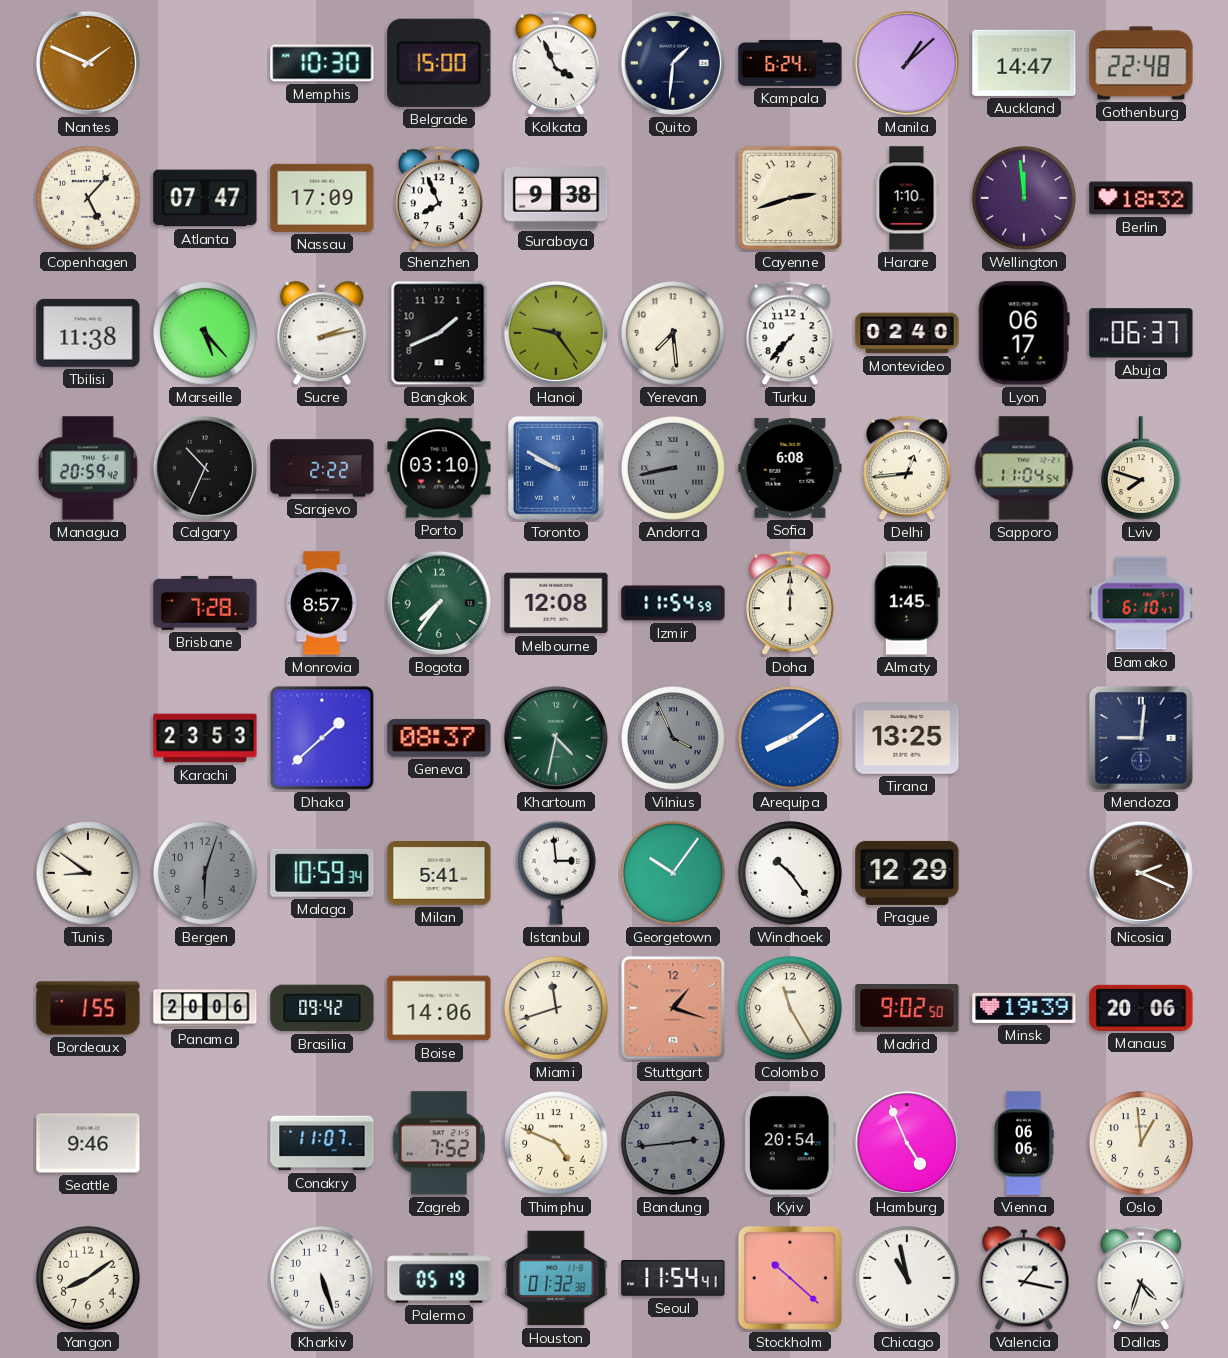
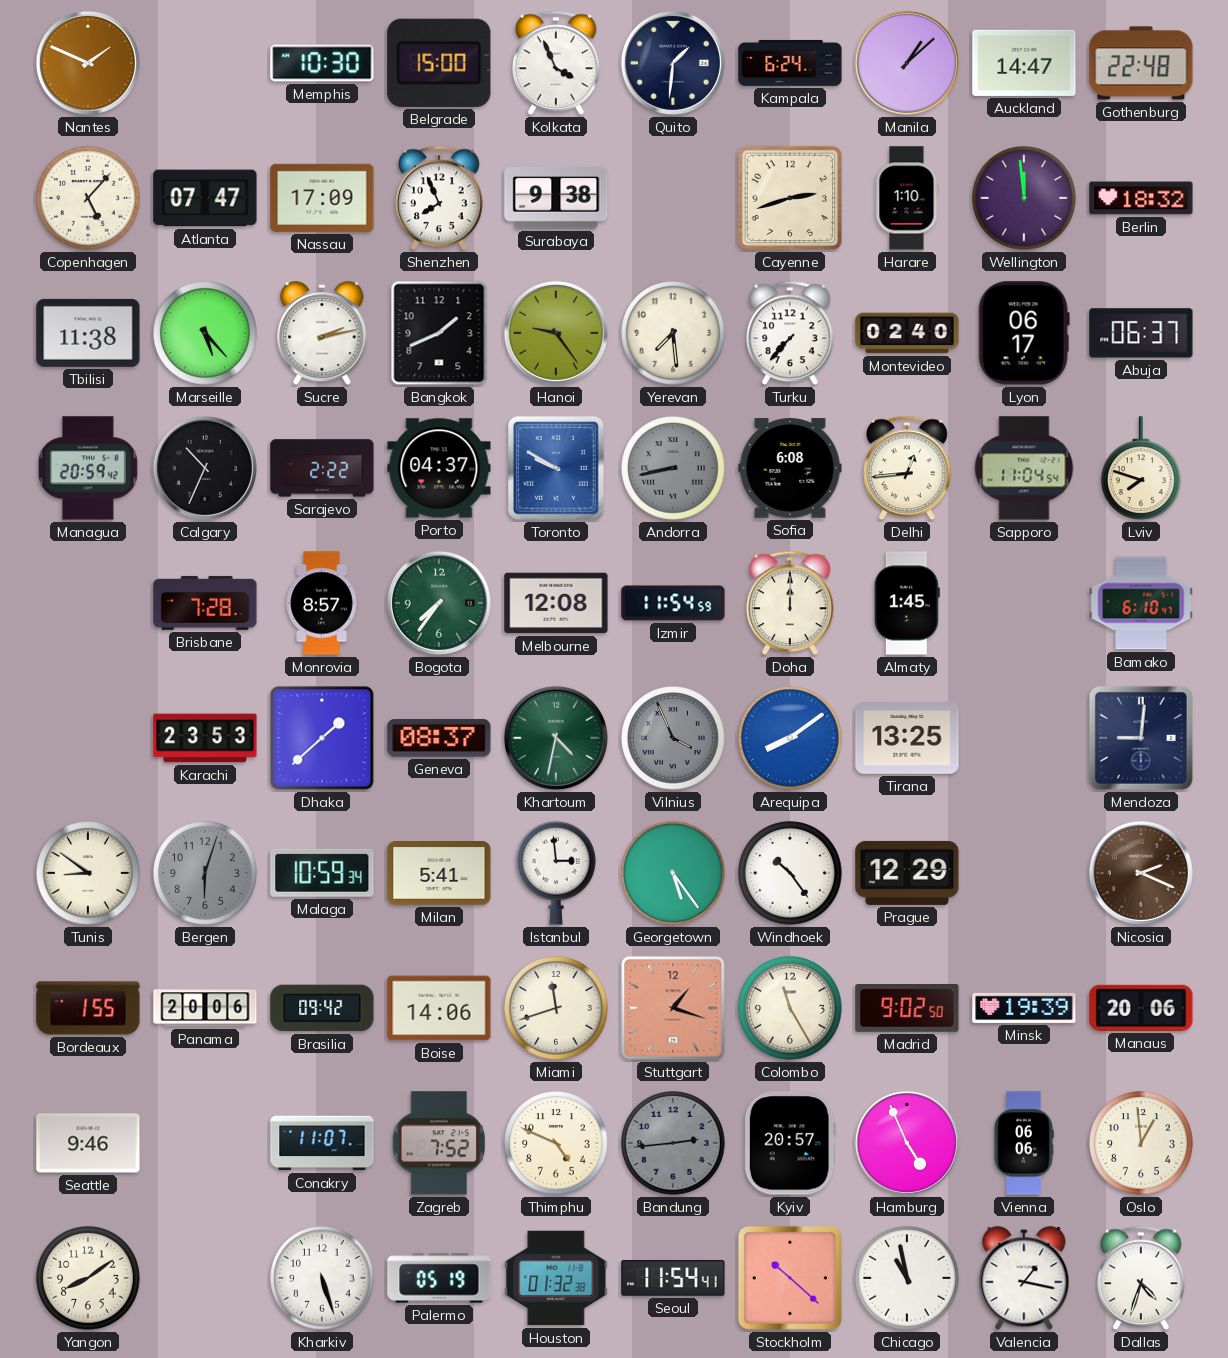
Porto: 03:10 -> 04:37 (439, 468)
Georgetown: 10:06 -> 5:24 (673, 873)
Kyiv: 20:54 -> 20:57 (790, 1143)
